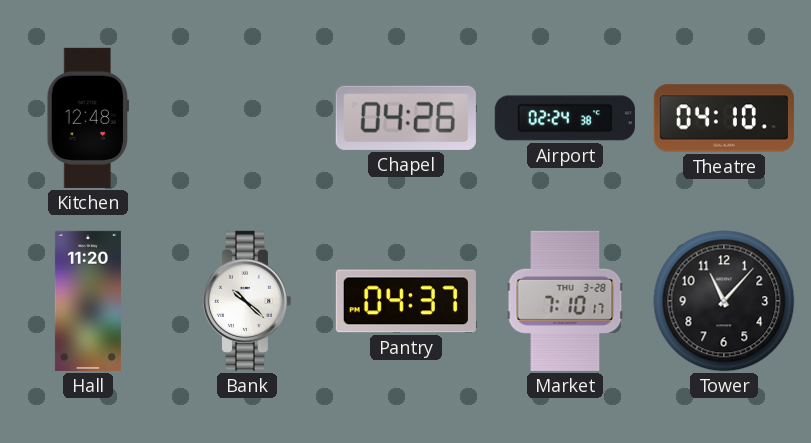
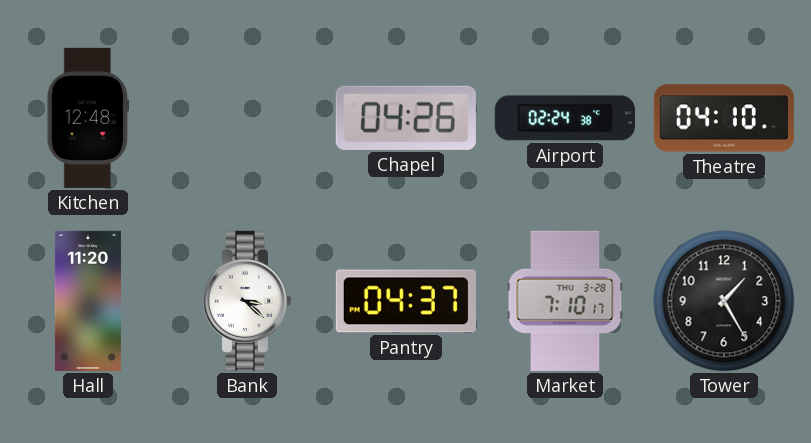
Bank: 10:22 -> 3:22 (246, 301)
Tower: 11:07 -> 1:25 (724, 301)
